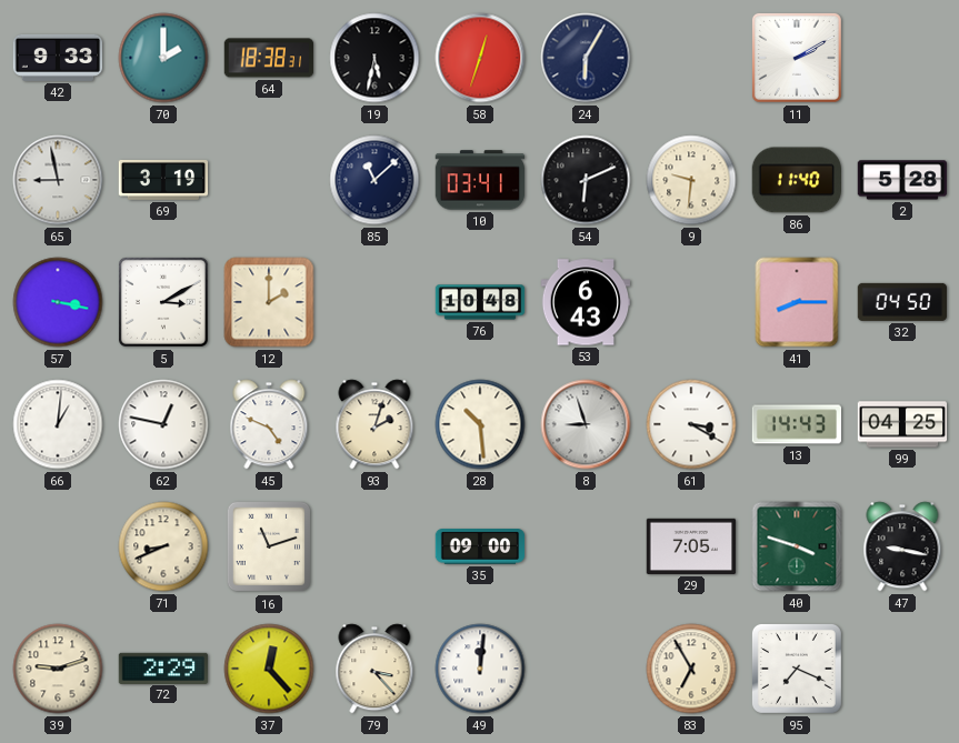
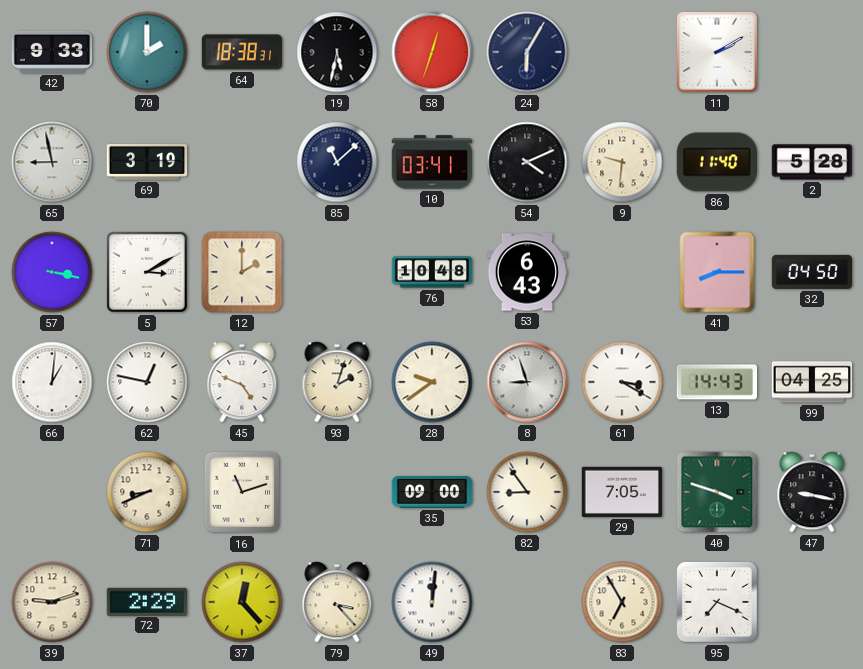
54: 6:11 -> 4:11 (527, 162)
28: 10:29 -> 9:39 (432, 382)
82: none -> 8:54 (527, 492)
